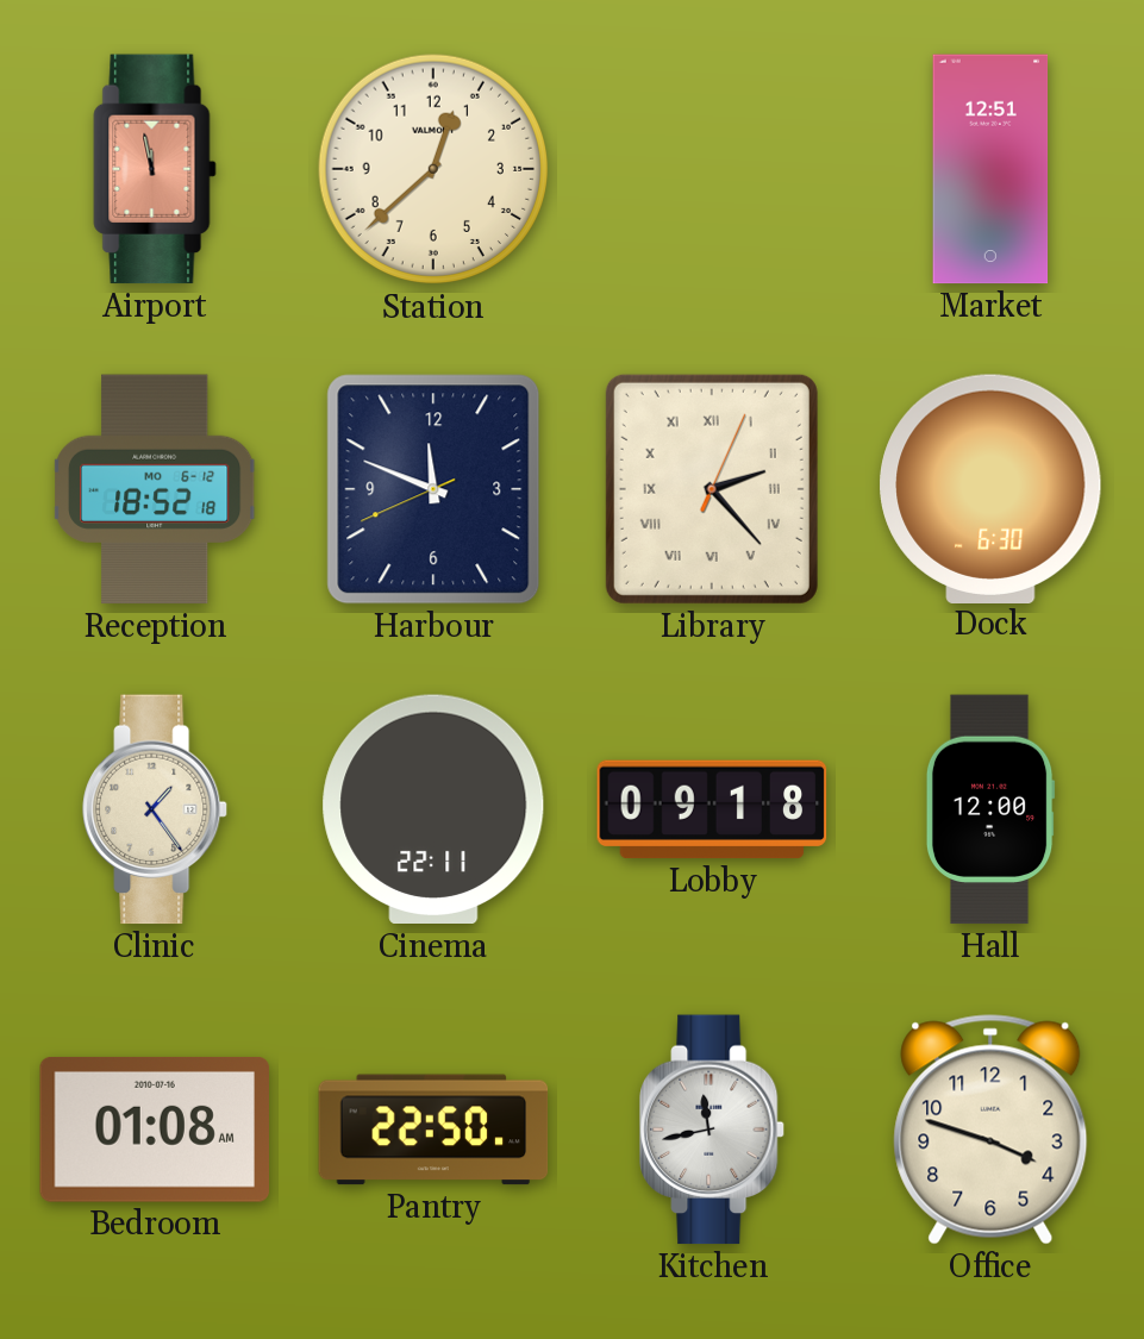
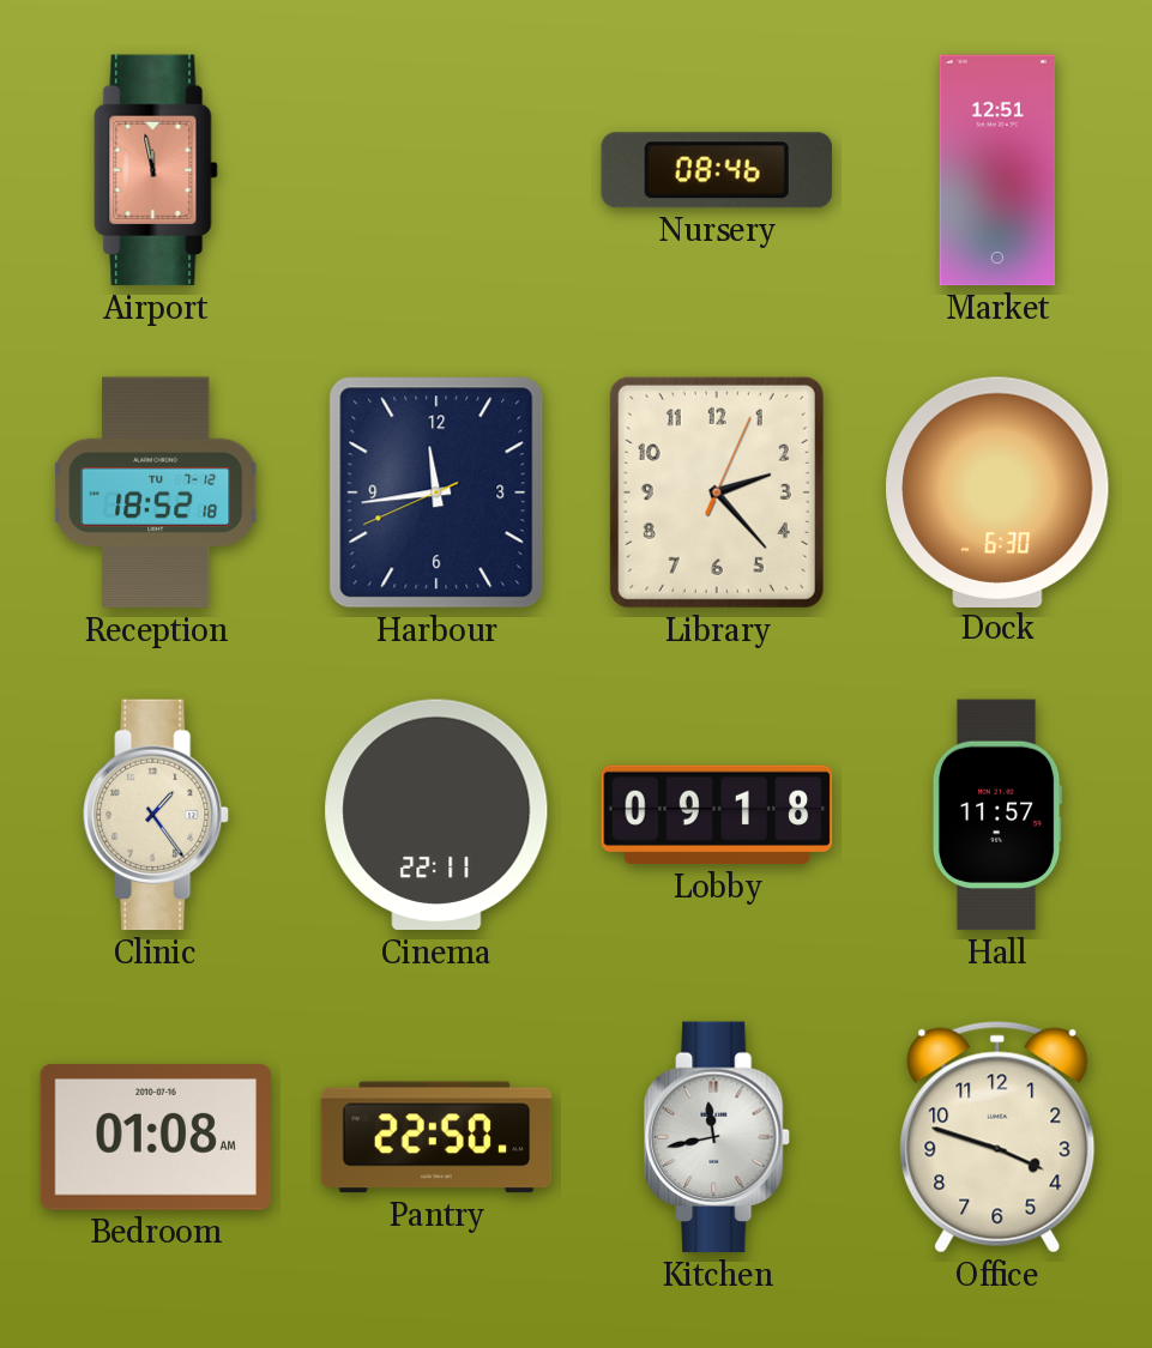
Station: 12:38 -> none (433, 169)
Nursery: none -> 08:46 (717, 170)
Reception date: MO 6-12 -> TU 7-12 (156, 492)
Harbour: 11:48 -> 11:43 (436, 492)
Library numerals: Roman -> Arabic (717, 492)
Hall: 12:00 -> 11:57 (997, 815)
